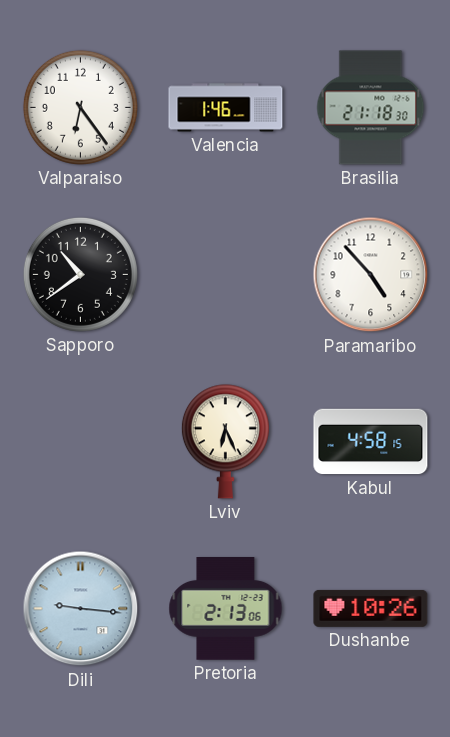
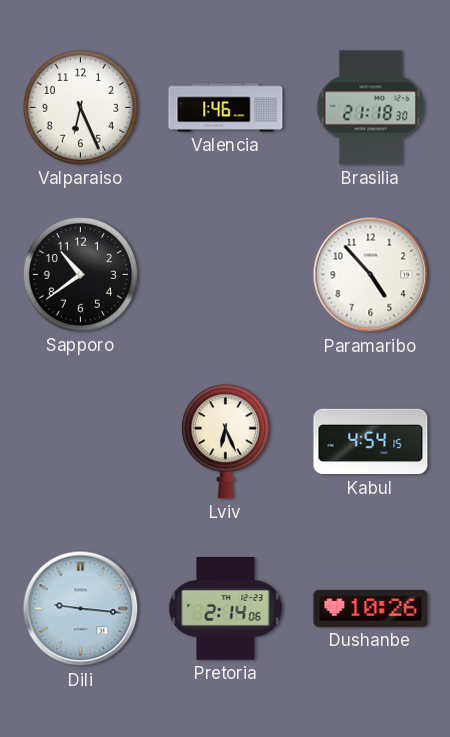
Valparaiso: 6:24 -> 6:26 (80, 107)
Kabul: 4:58 -> 4:54 (371, 442)
Pretoria: 2:13 -> 2:14 (226, 609)
